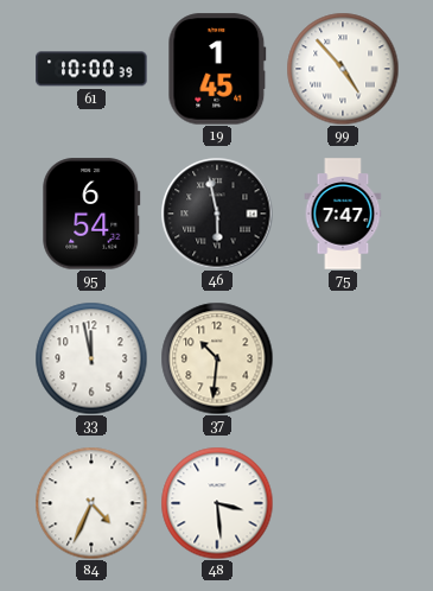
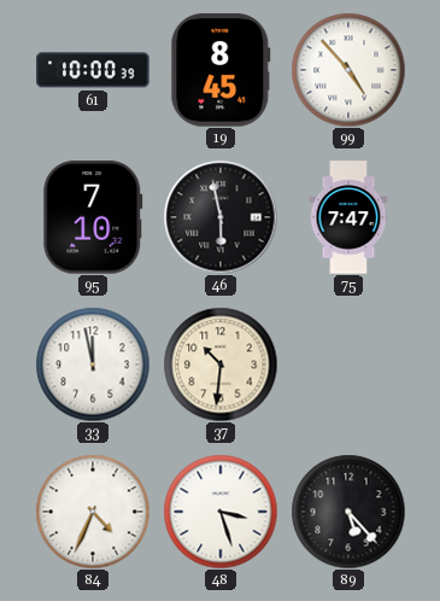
19: 1:45 -> 8:45 (221, 70)
95: 6:54 -> 7:10 (93, 217)
48: 3:29 -> 3:27 (221, 512)
89: none -> 5:23 (348, 512)
